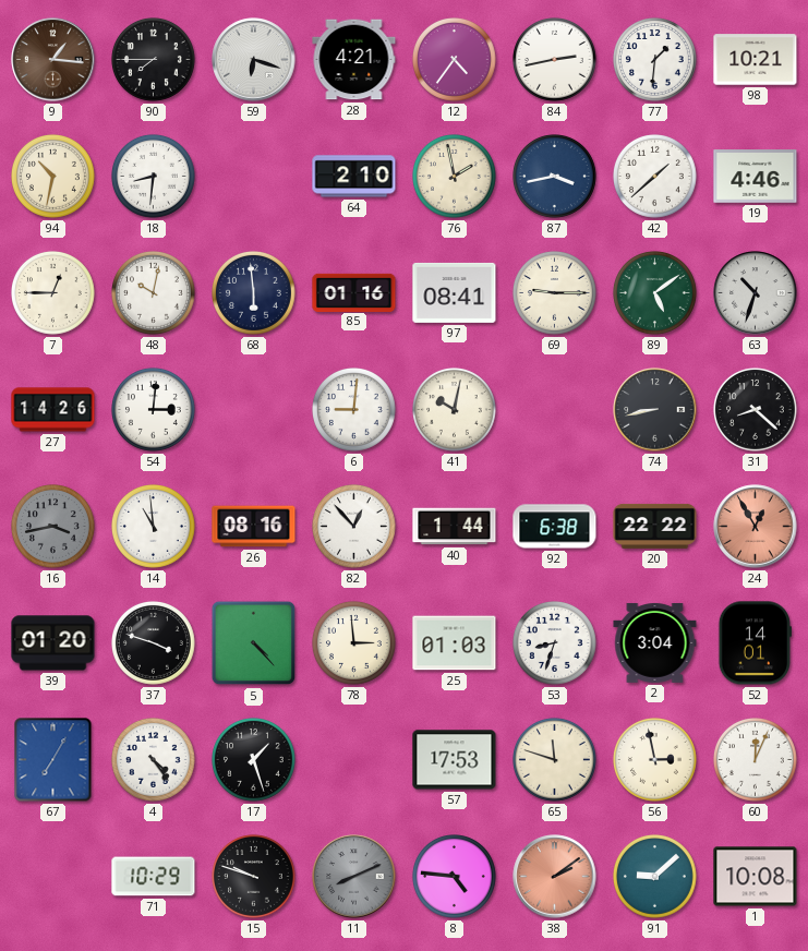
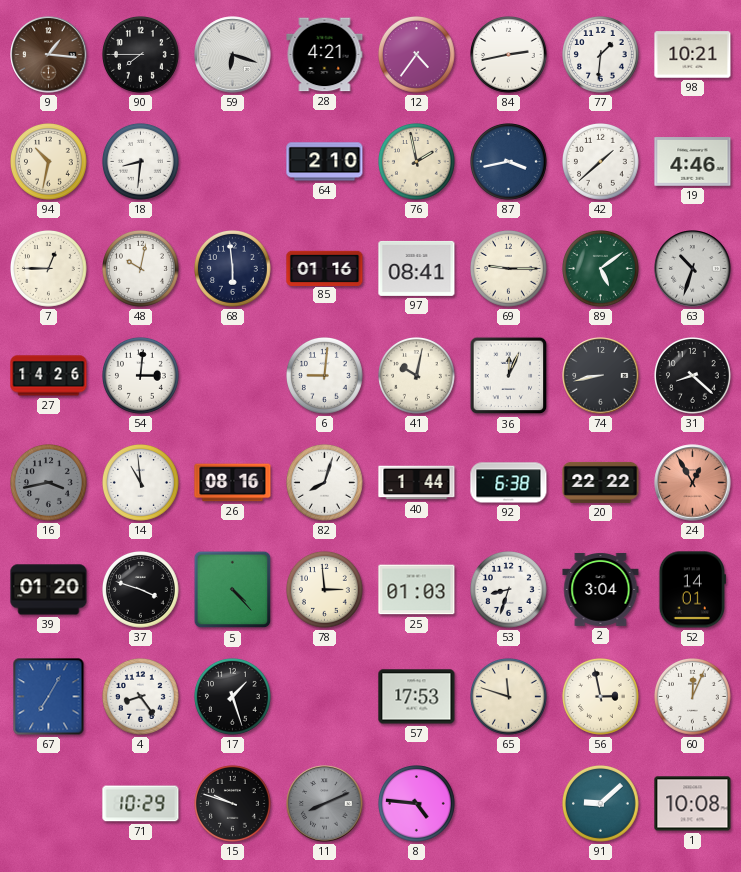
36: none -> 12:04 (509, 376)
82: 12:53 -> 8:03 (325, 483)
4: 4:24 -> 8:24 (141, 697)
38: 2:09 -> none (555, 877)
